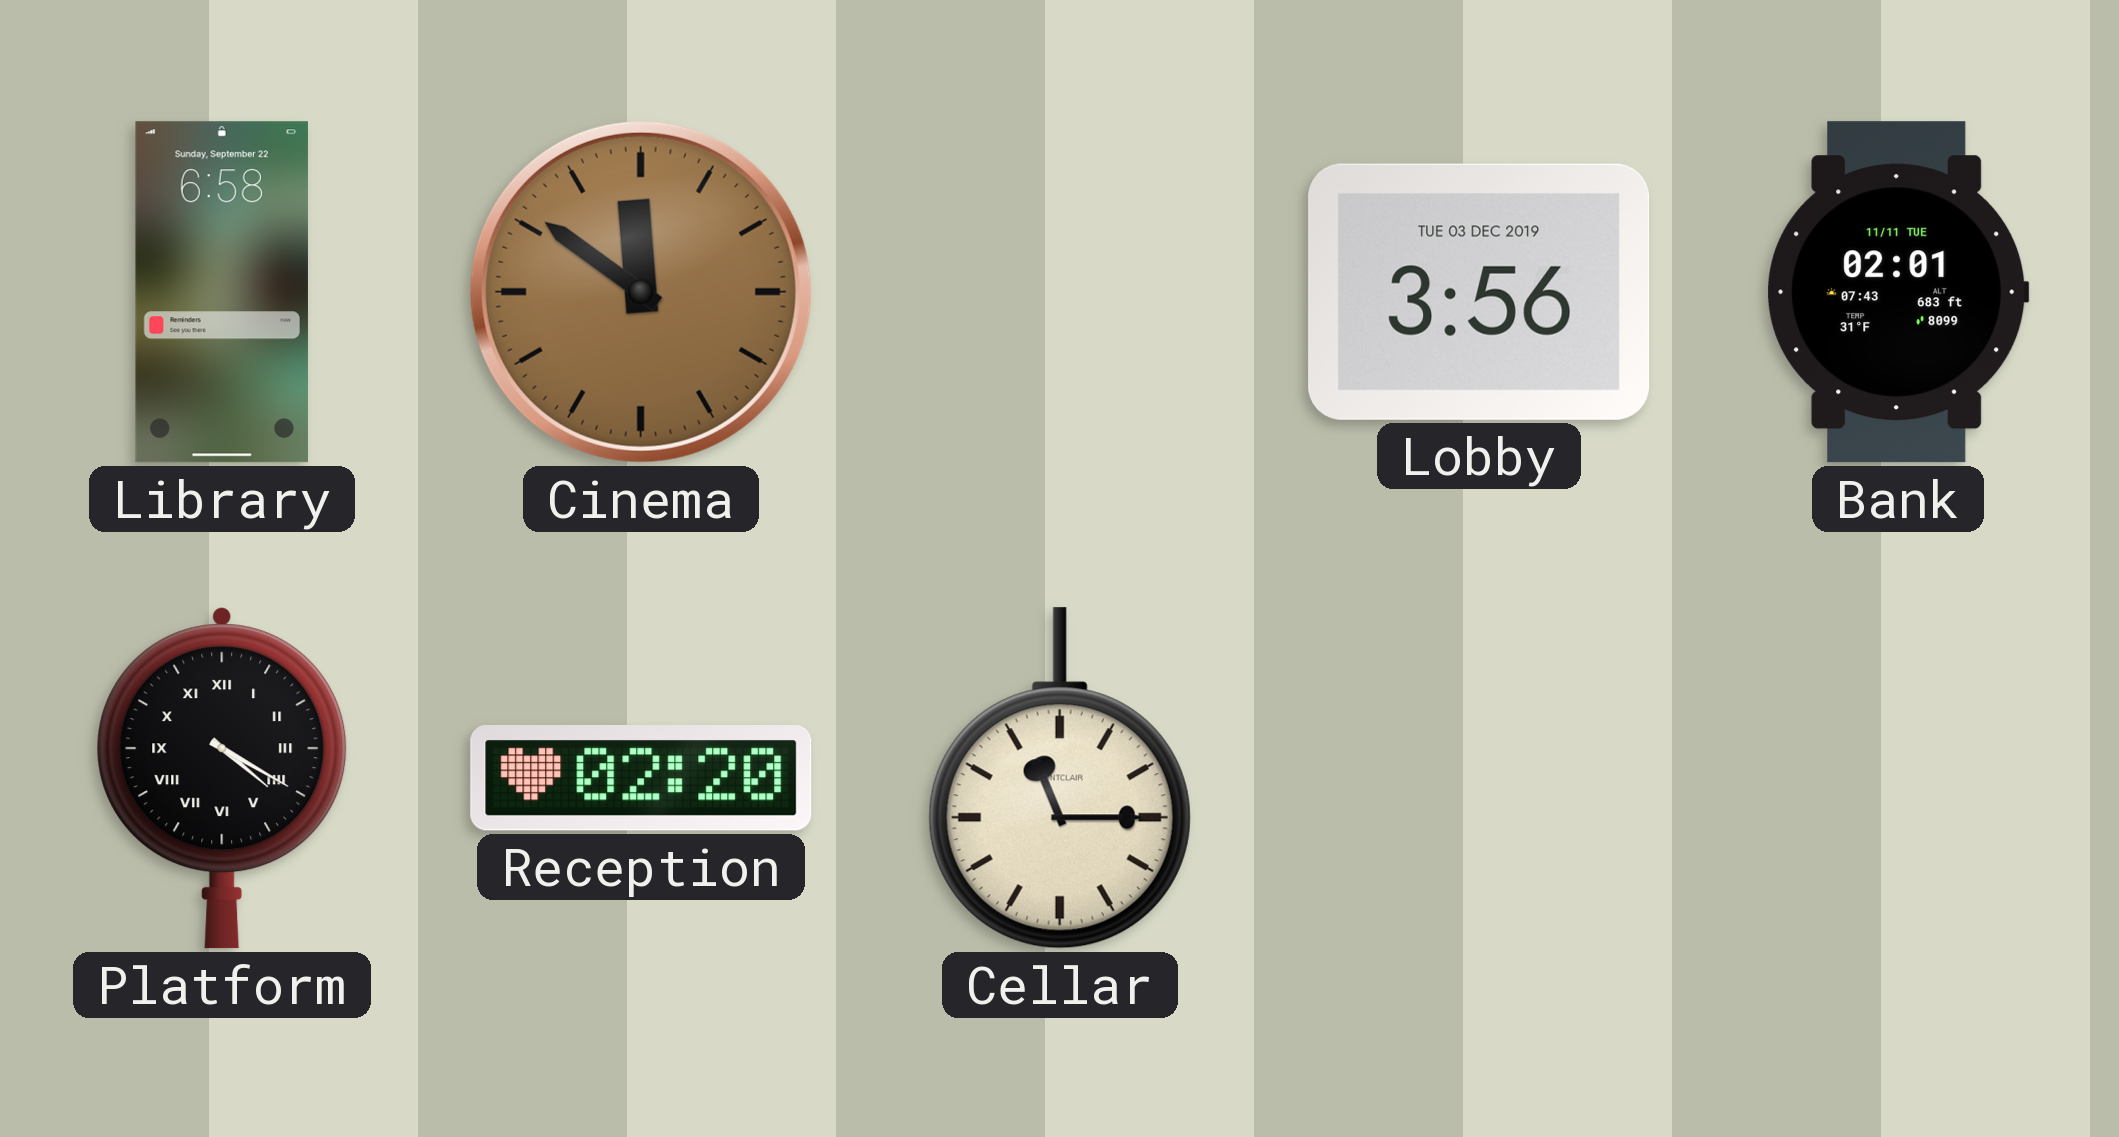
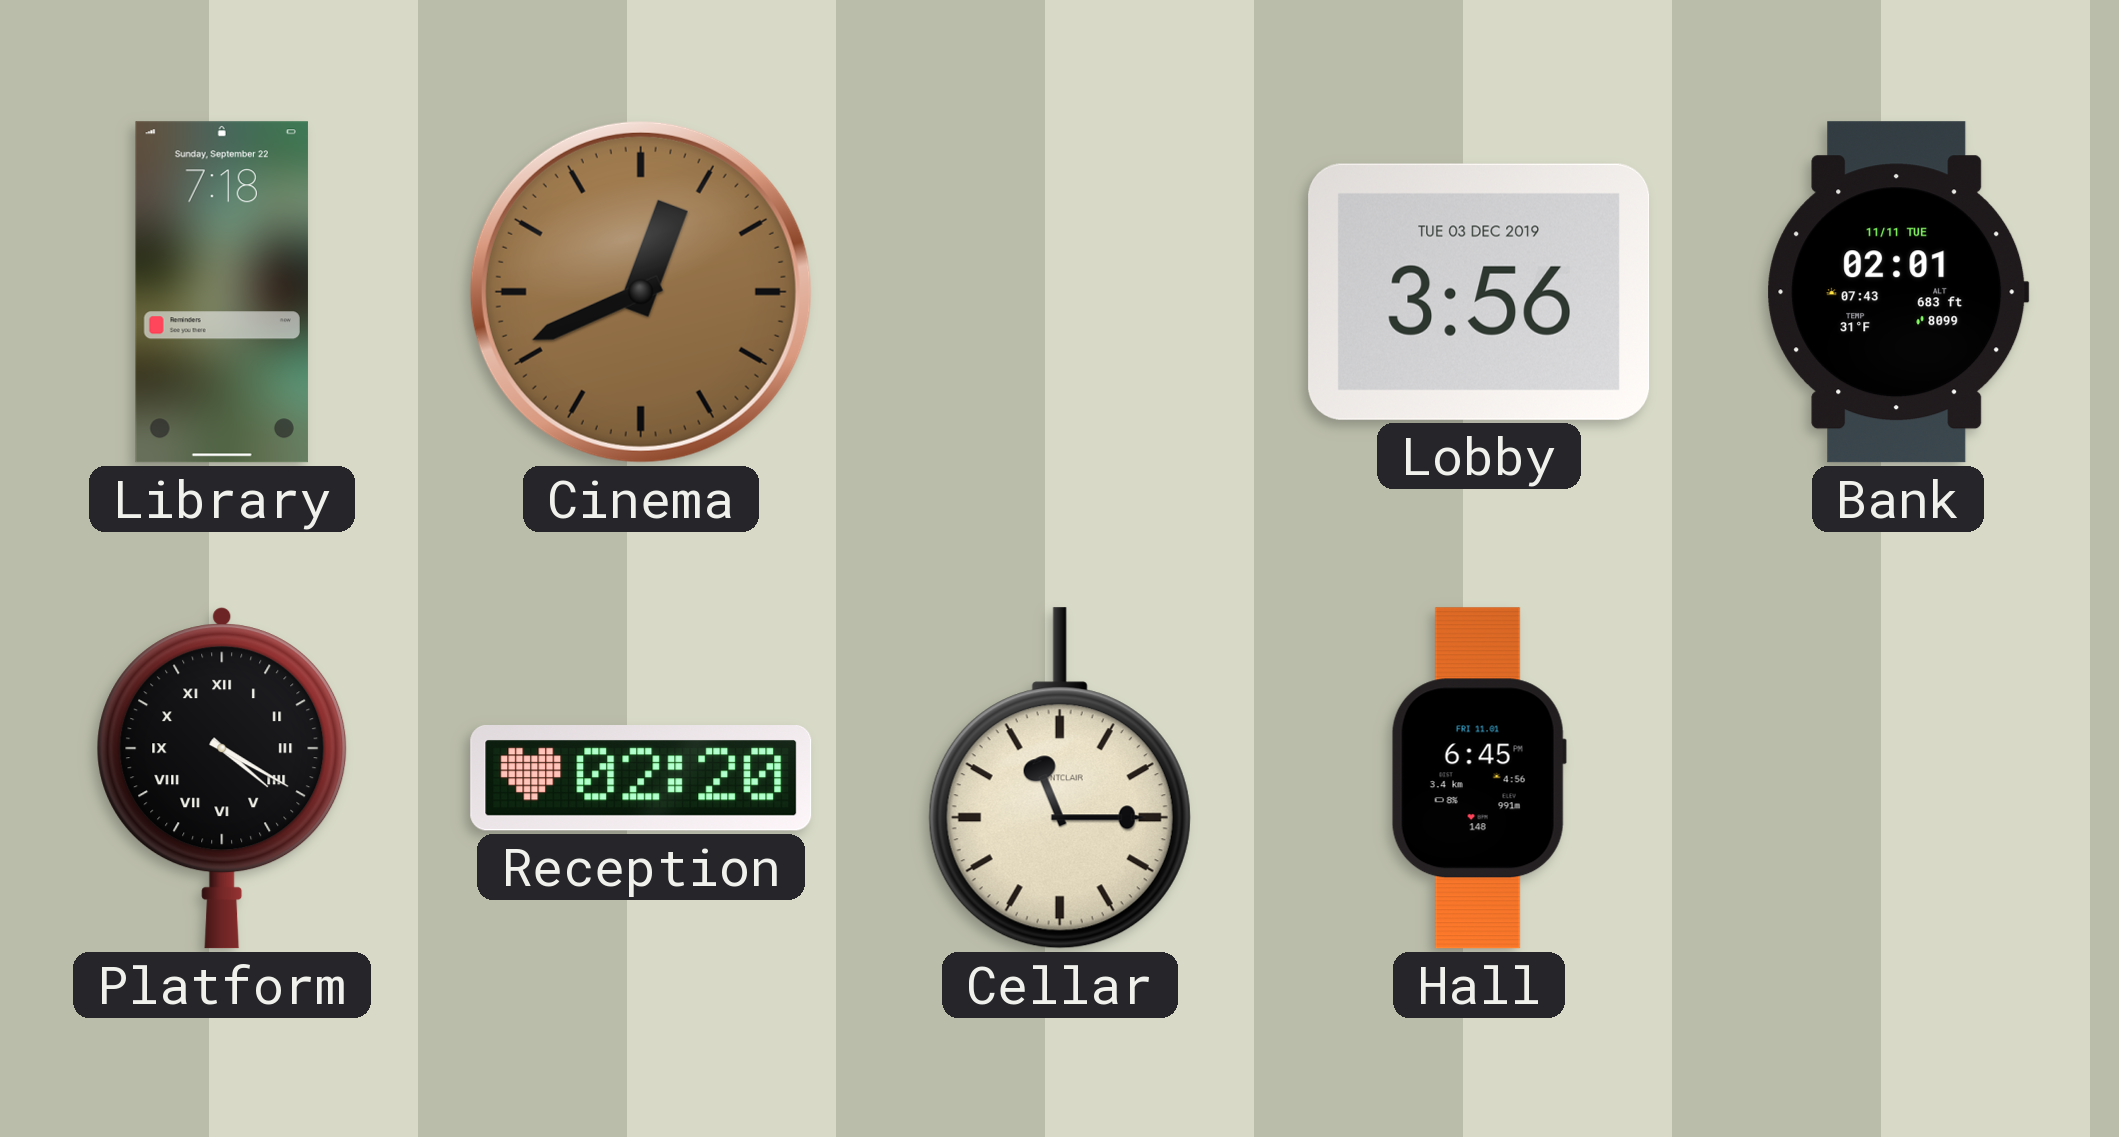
Library: 6:58 -> 7:18 (222, 292)
Cinema: 11:51 -> 12:41 (641, 292)
Hall: none -> 6:45 (1479, 778)
